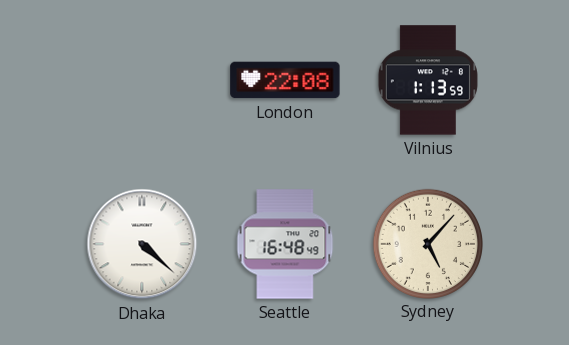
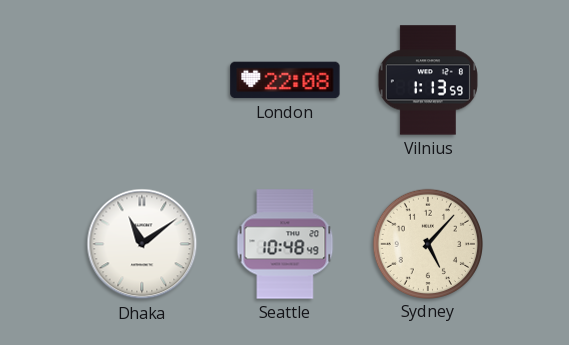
Dhaka: 4:22 -> 11:09 (142, 244)
Seattle: 16:48 -> 10:48 (285, 244)
